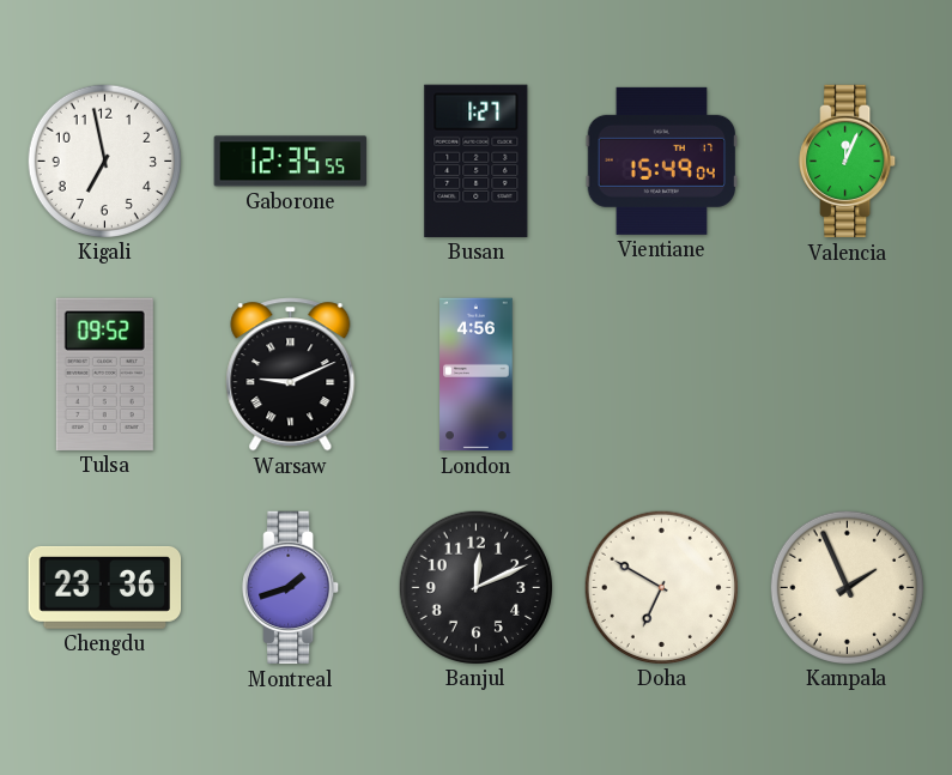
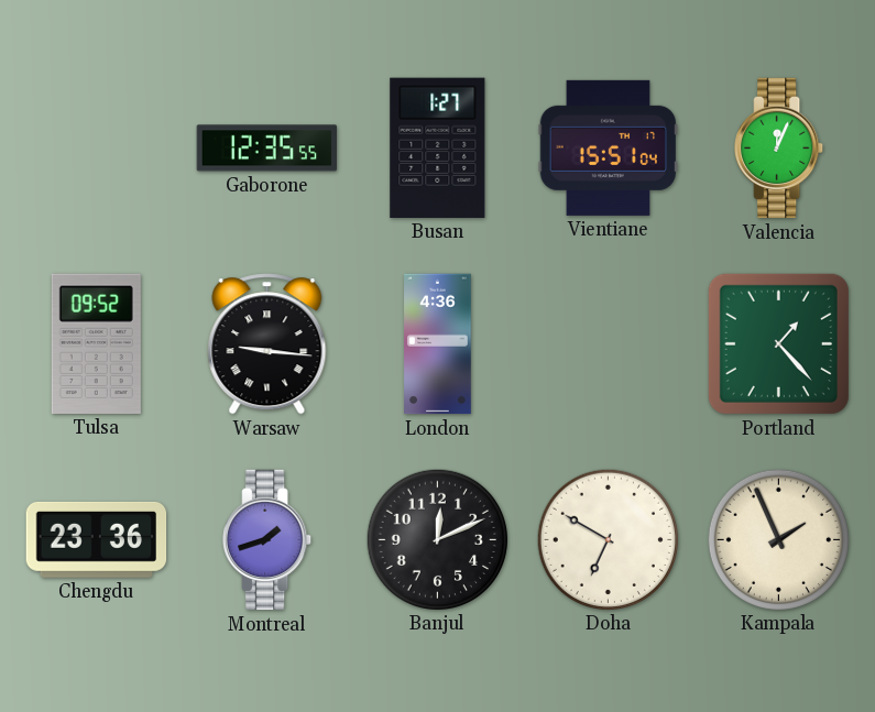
Kigali: 6:58 -> none (104, 161)
Vientiane: 15:49 -> 15:51 (609, 147)
Warsaw: 9:11 -> 9:16 (267, 344)
London: 4:56 -> 4:36 (438, 344)
Portland: none -> 1:23 (778, 343)
